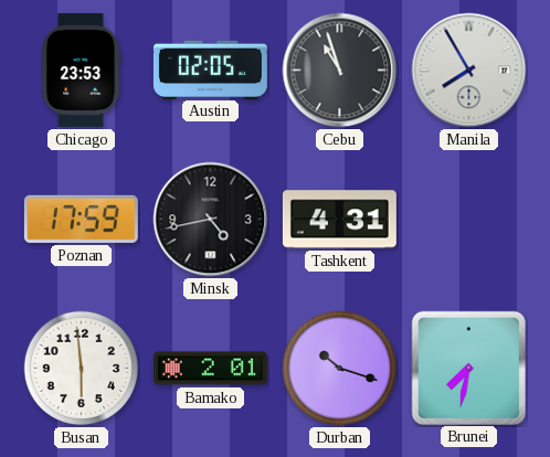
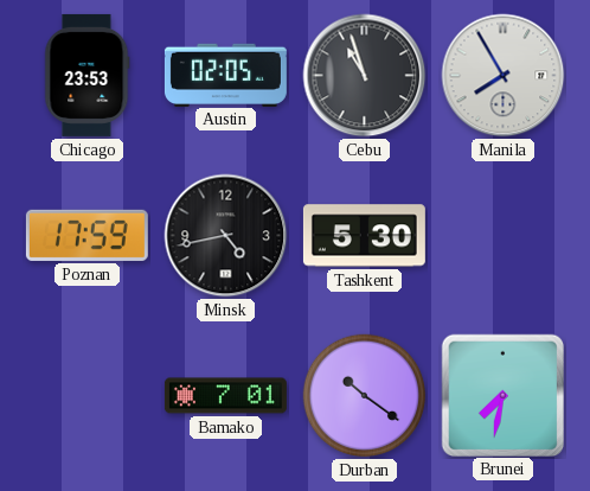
Tashkent: 4:31 -> 5:30 (364, 236)
Busan: 5:59 -> none (82, 369)
Bamako: 2:01 -> 7:01 (225, 396)
Durban: 10:18 -> 10:21 (365, 396)
